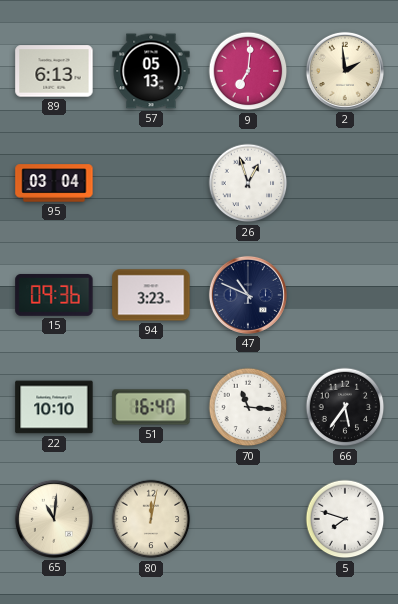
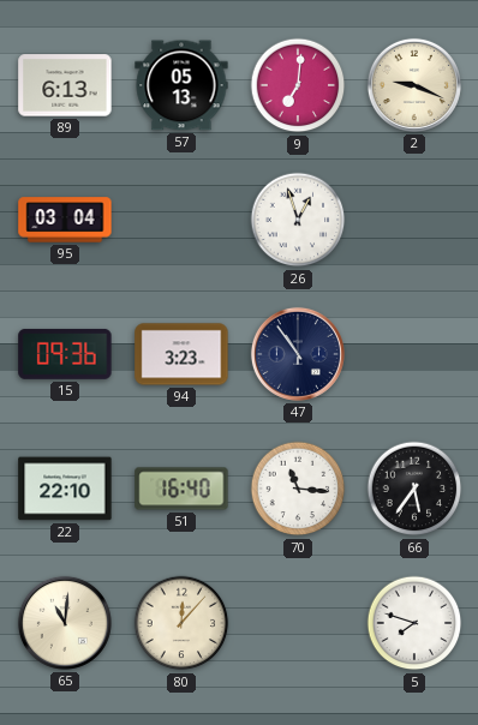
2: 1:59 -> 9:19 (414, 85)
47: 10:49 -> 10:54 (298, 354)
22: 10:10 -> 22:10 (65, 489)
80: 12:02 -> 12:07 (181, 623)
